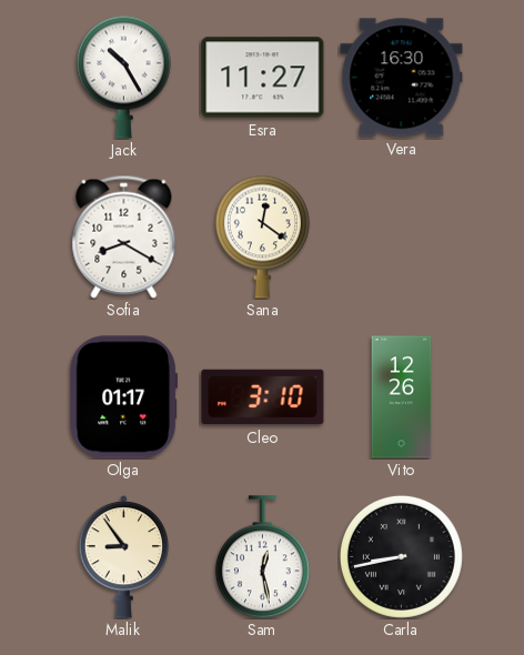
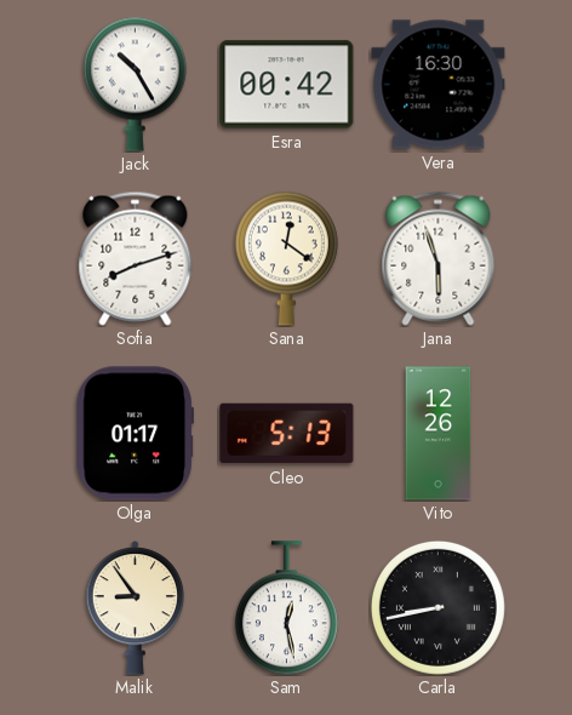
Esra: 11:27 -> 00:42 (287, 85)
Sofia: 8:20 -> 8:12 (136, 258)
Jana: none -> 5:57 (439, 258)
Cleo: 3:10 -> 5:13 (287, 434)
